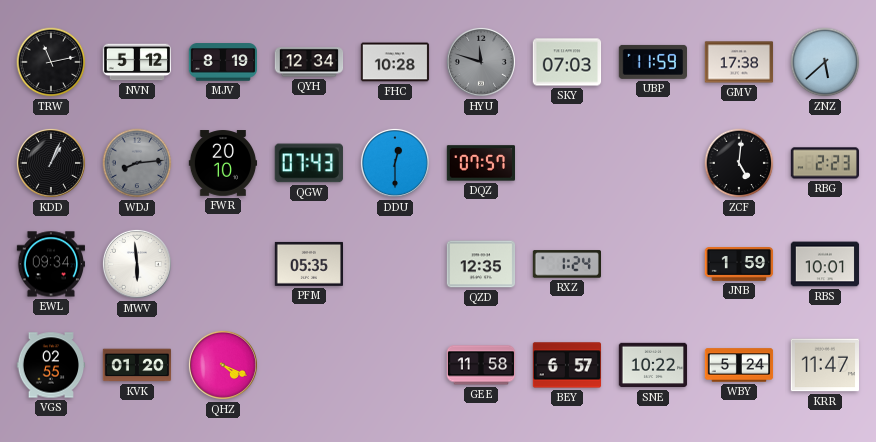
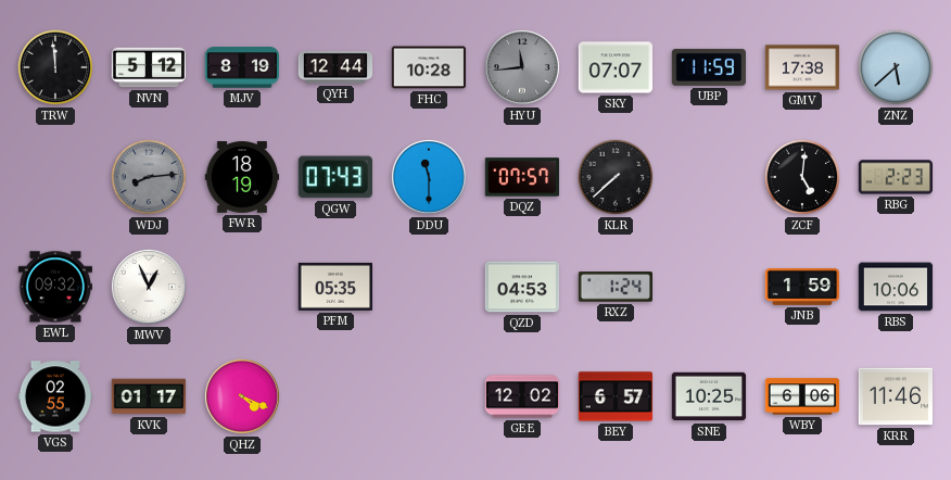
TRW: 11:13 -> 11:59 (55, 67)
QYH: 12:34 -> 12:44 (335, 67)
HYU: 11:48 -> 11:44 (522, 67)
SKY: 07:03 -> 07:07 (616, 67)
KDD: 1:04 -> none (51, 163)
FWR: 20:10 -> 18:19 (242, 177)
DDU: 12:30 -> 11:30 (429, 177)
KLR: none -> 7:38 (616, 177)
EWL: 09:34 -> 09:32 (54, 287)
MWV: 5:59 -> 12:56 (149, 287)
QZD: 12:35 -> 04:53 (522, 287)
RBS: 10:01 -> 10:06 (896, 287)
KVK: 01:20 -> 01:17 (149, 396)
GEE: 11:58 -> 12:02 (522, 396)
SNE: 10:22 -> 10:25 (709, 396)
WBY: 5:24 -> 6:06 (802, 396)
KRR: 11:47 -> 11:46 (895, 396)
